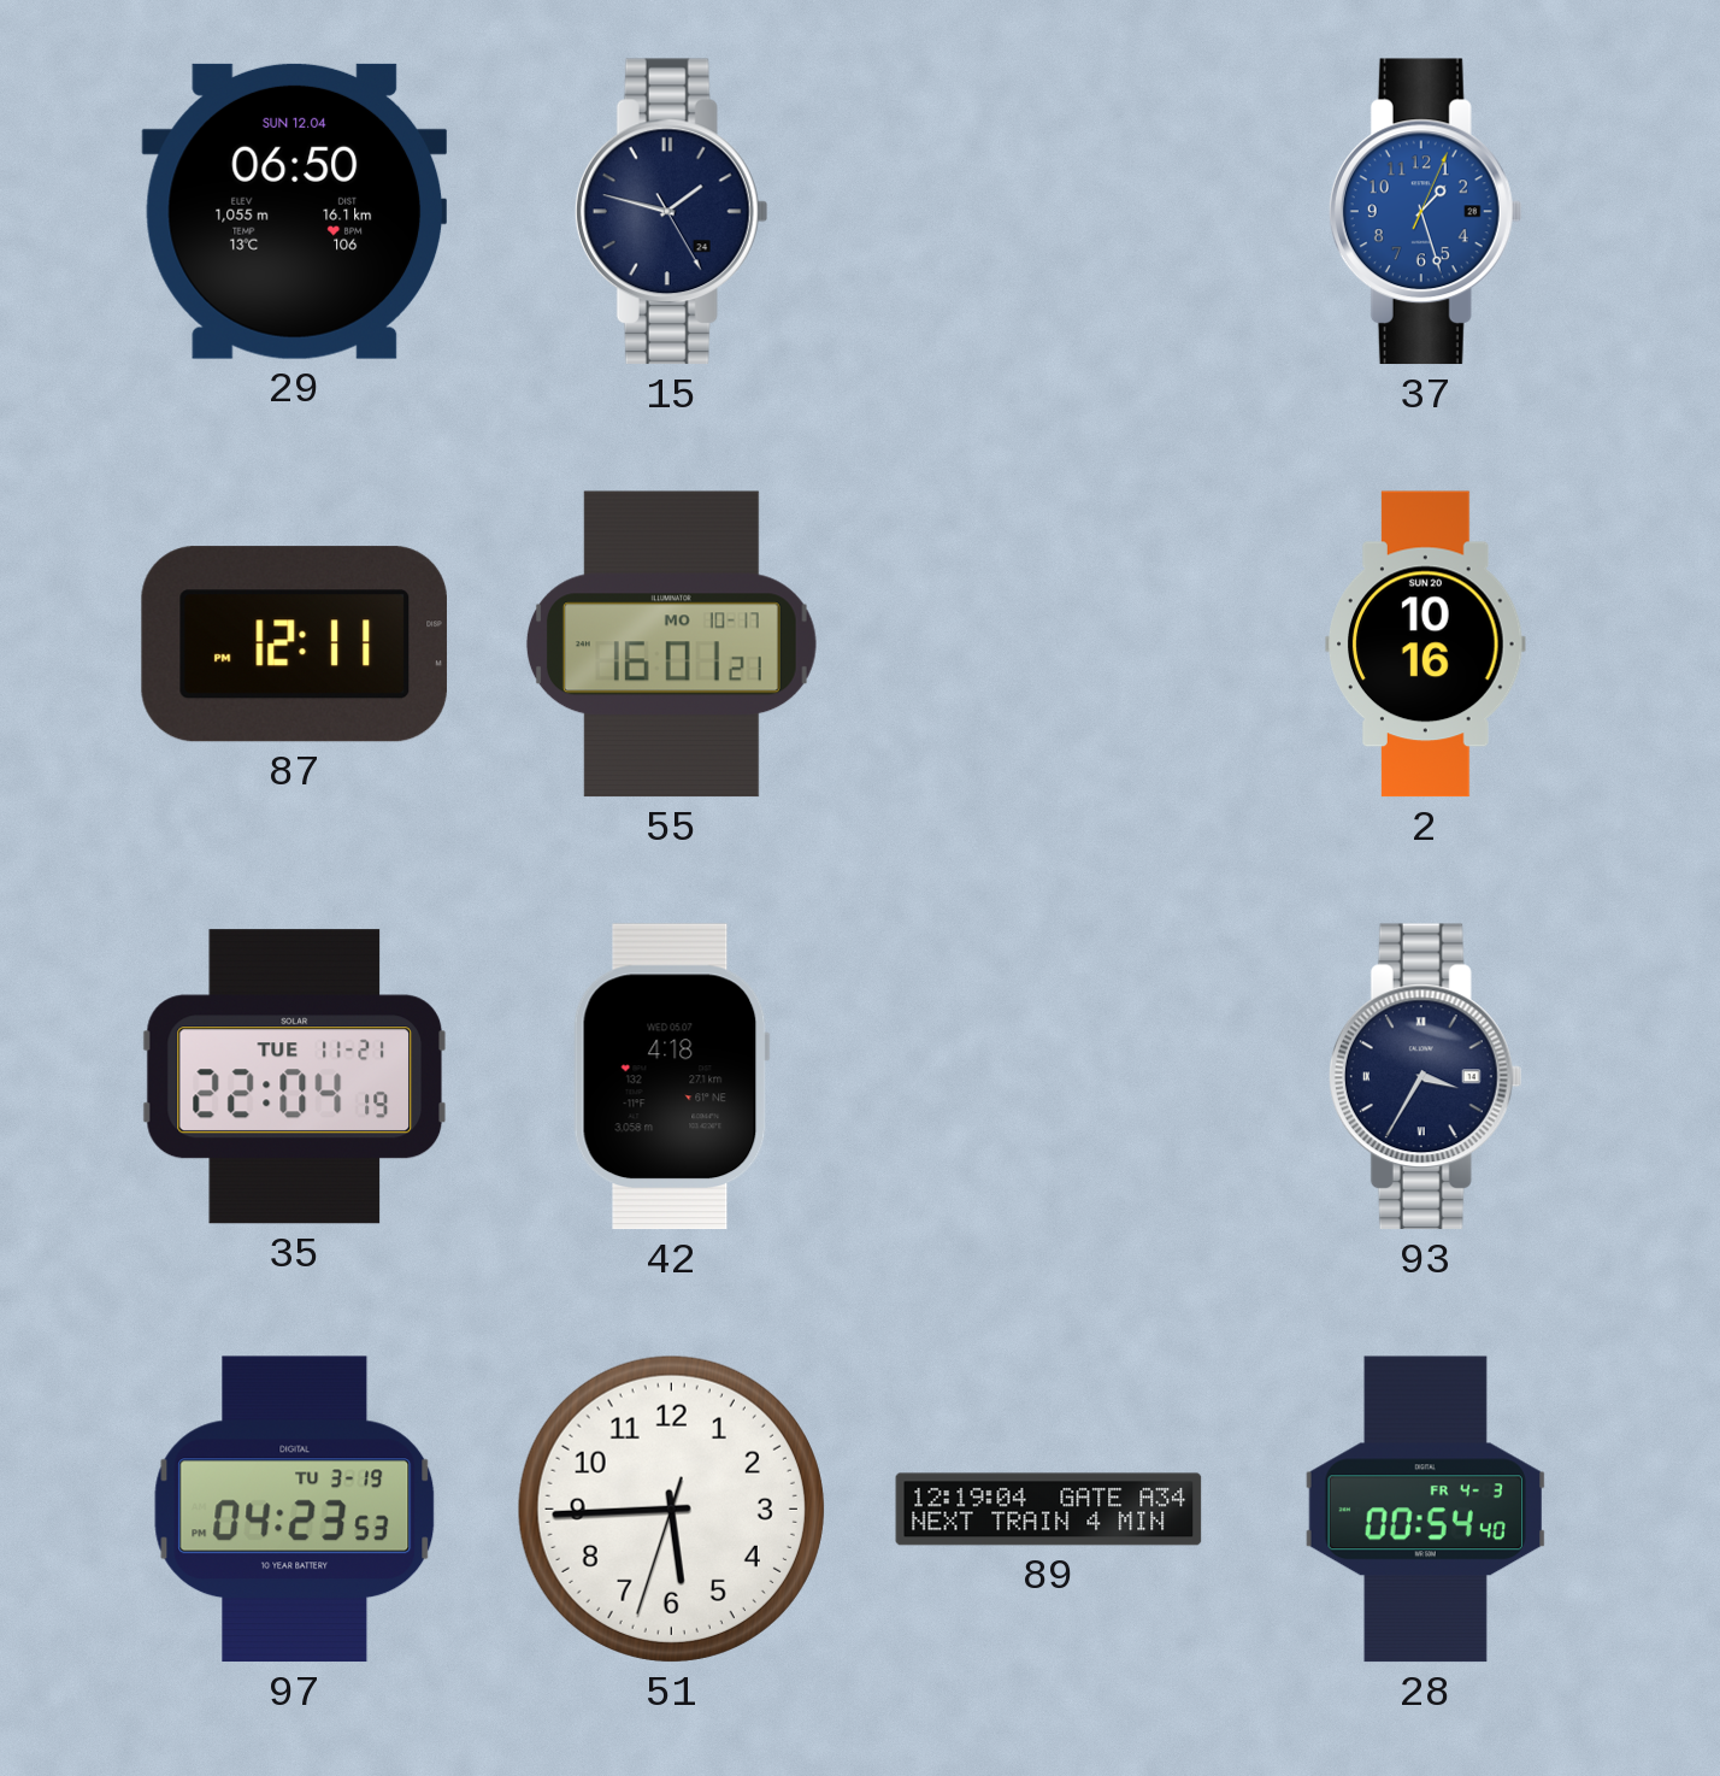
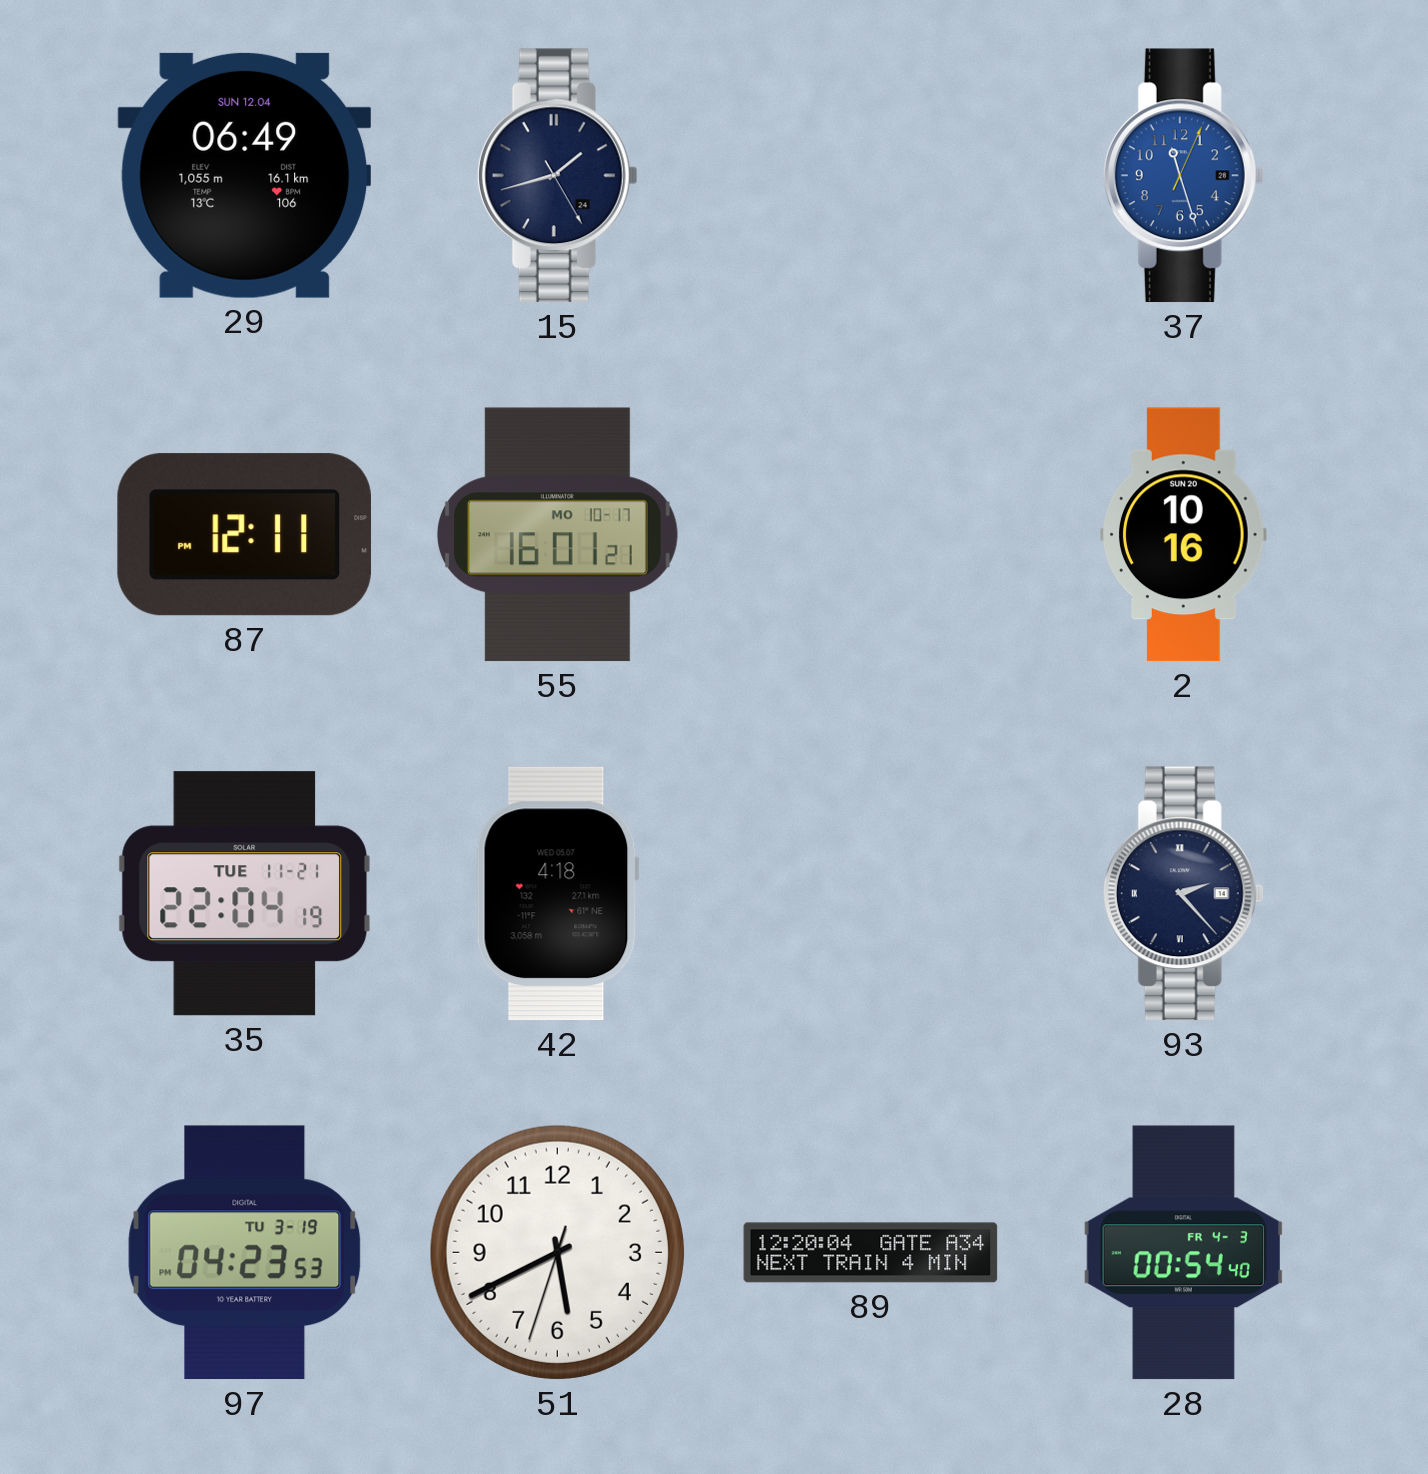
29: 06:50 -> 06:49 (244, 175)
15: 1:47 -> 1:42 (557, 176)
37: 1:27 -> 11:27 (1183, 176)
93: 3:35 -> 2:23 (1183, 894)
51: 5:44 -> 5:40 (557, 1252)
89: 12:19 -> 12:20 (871, 1253)
